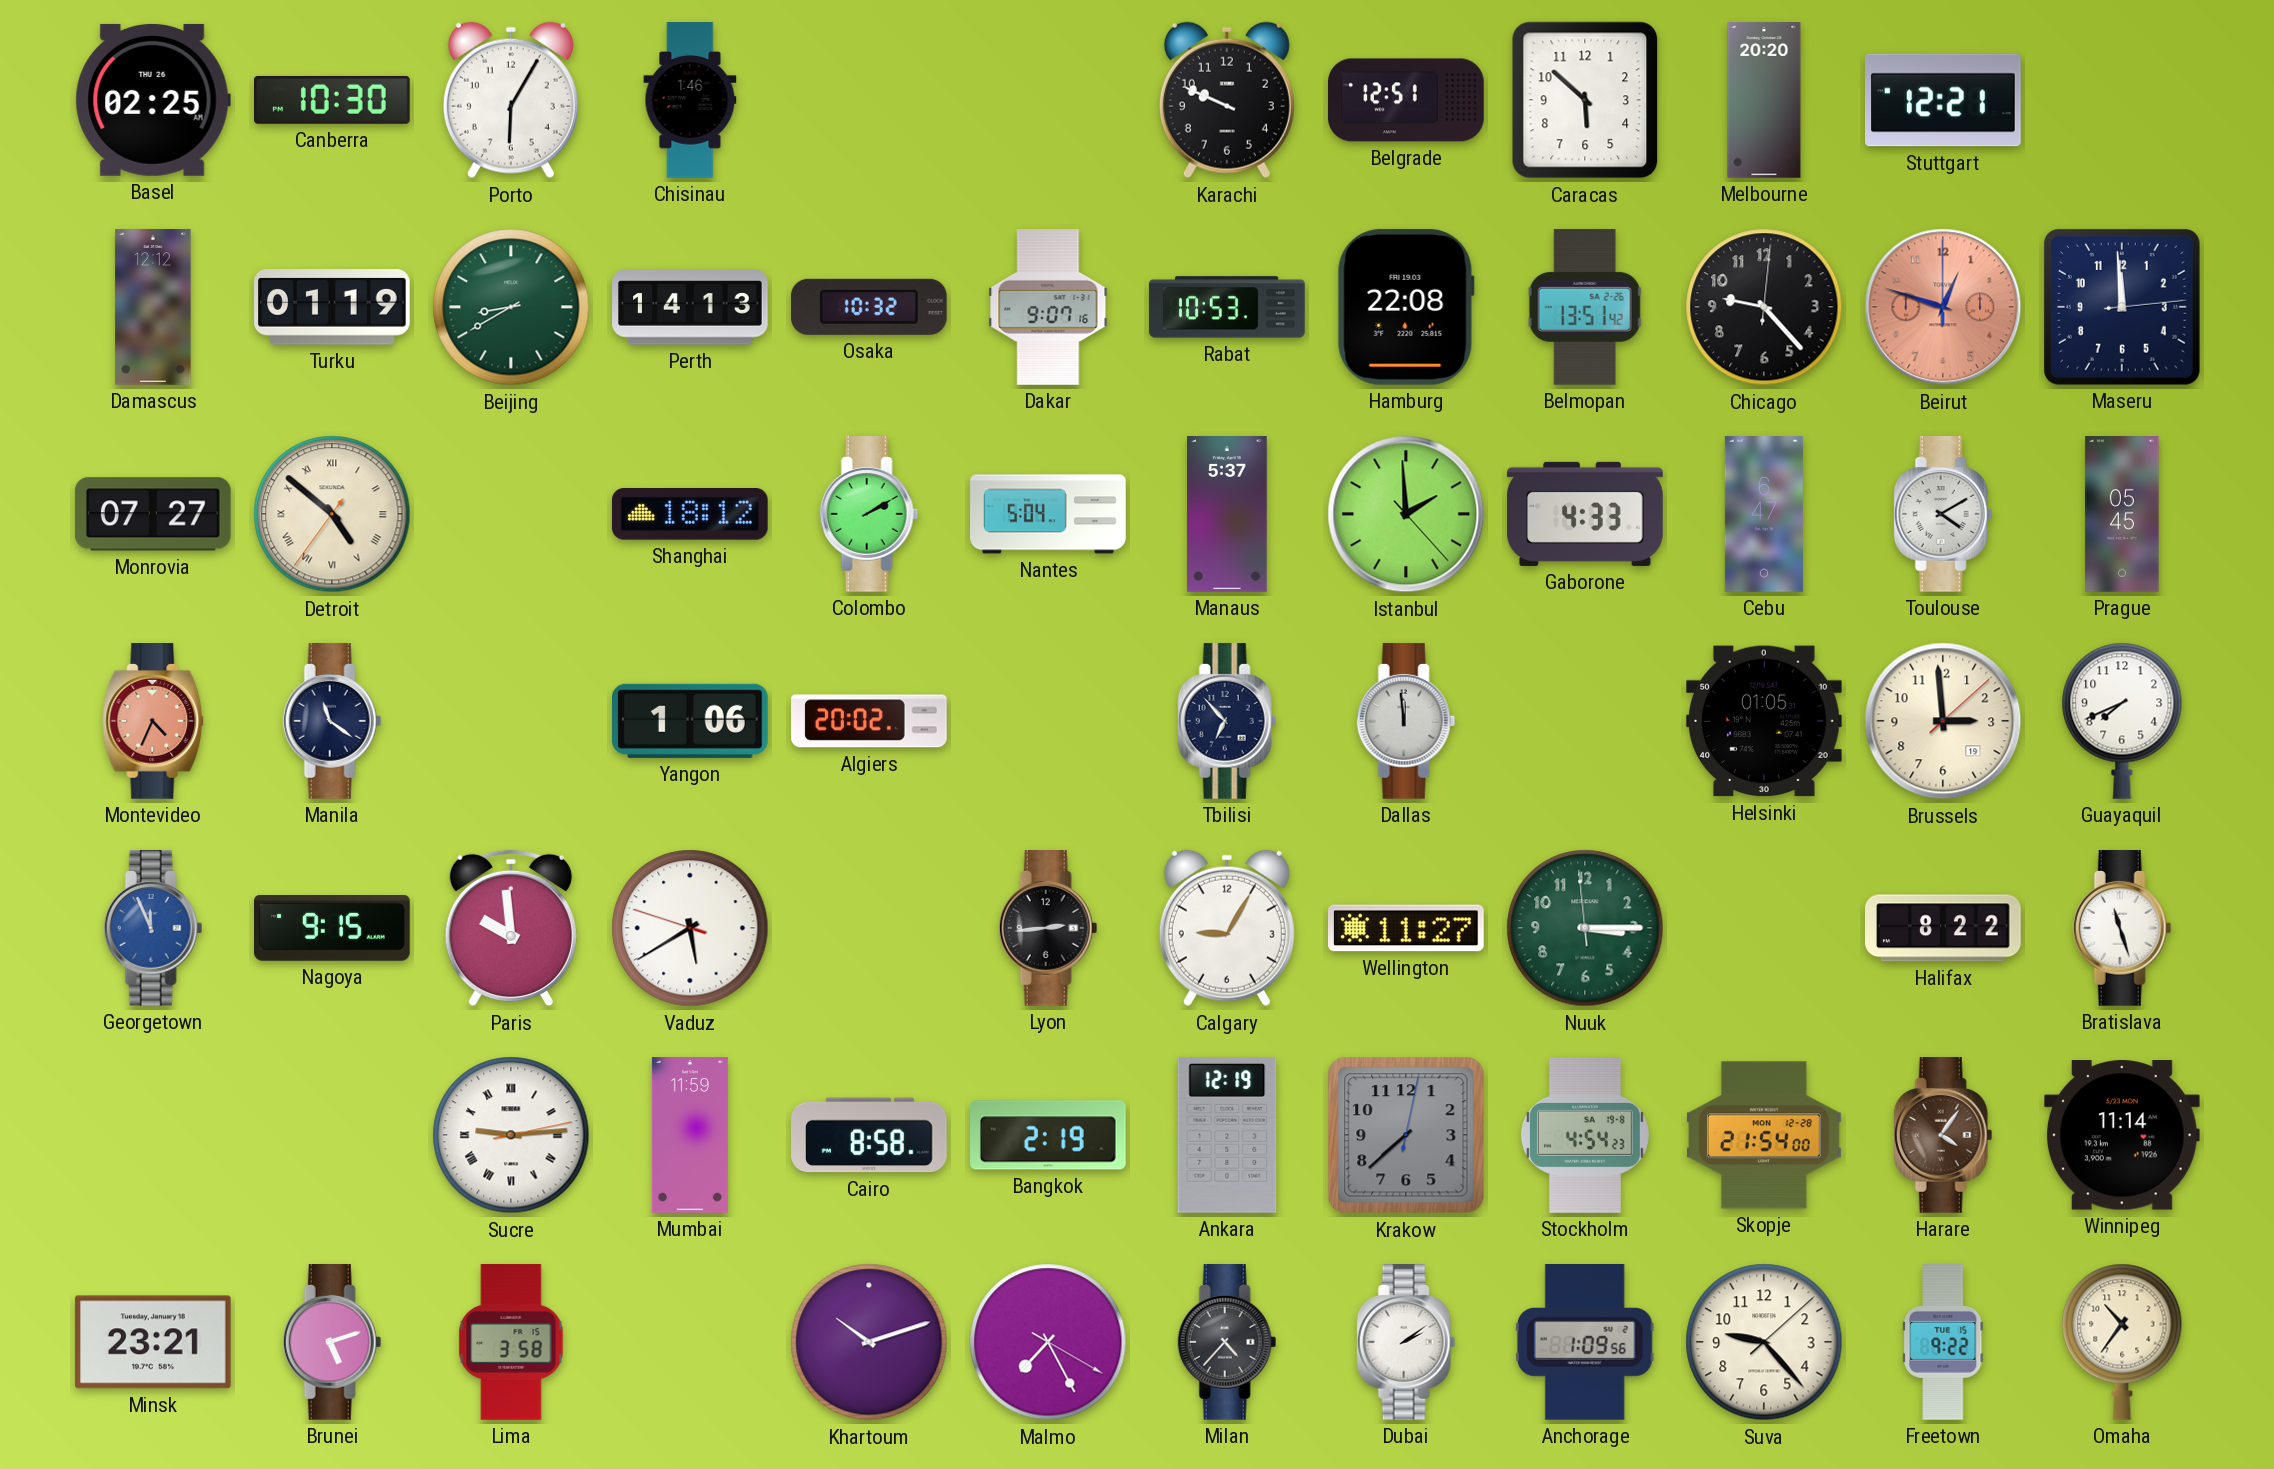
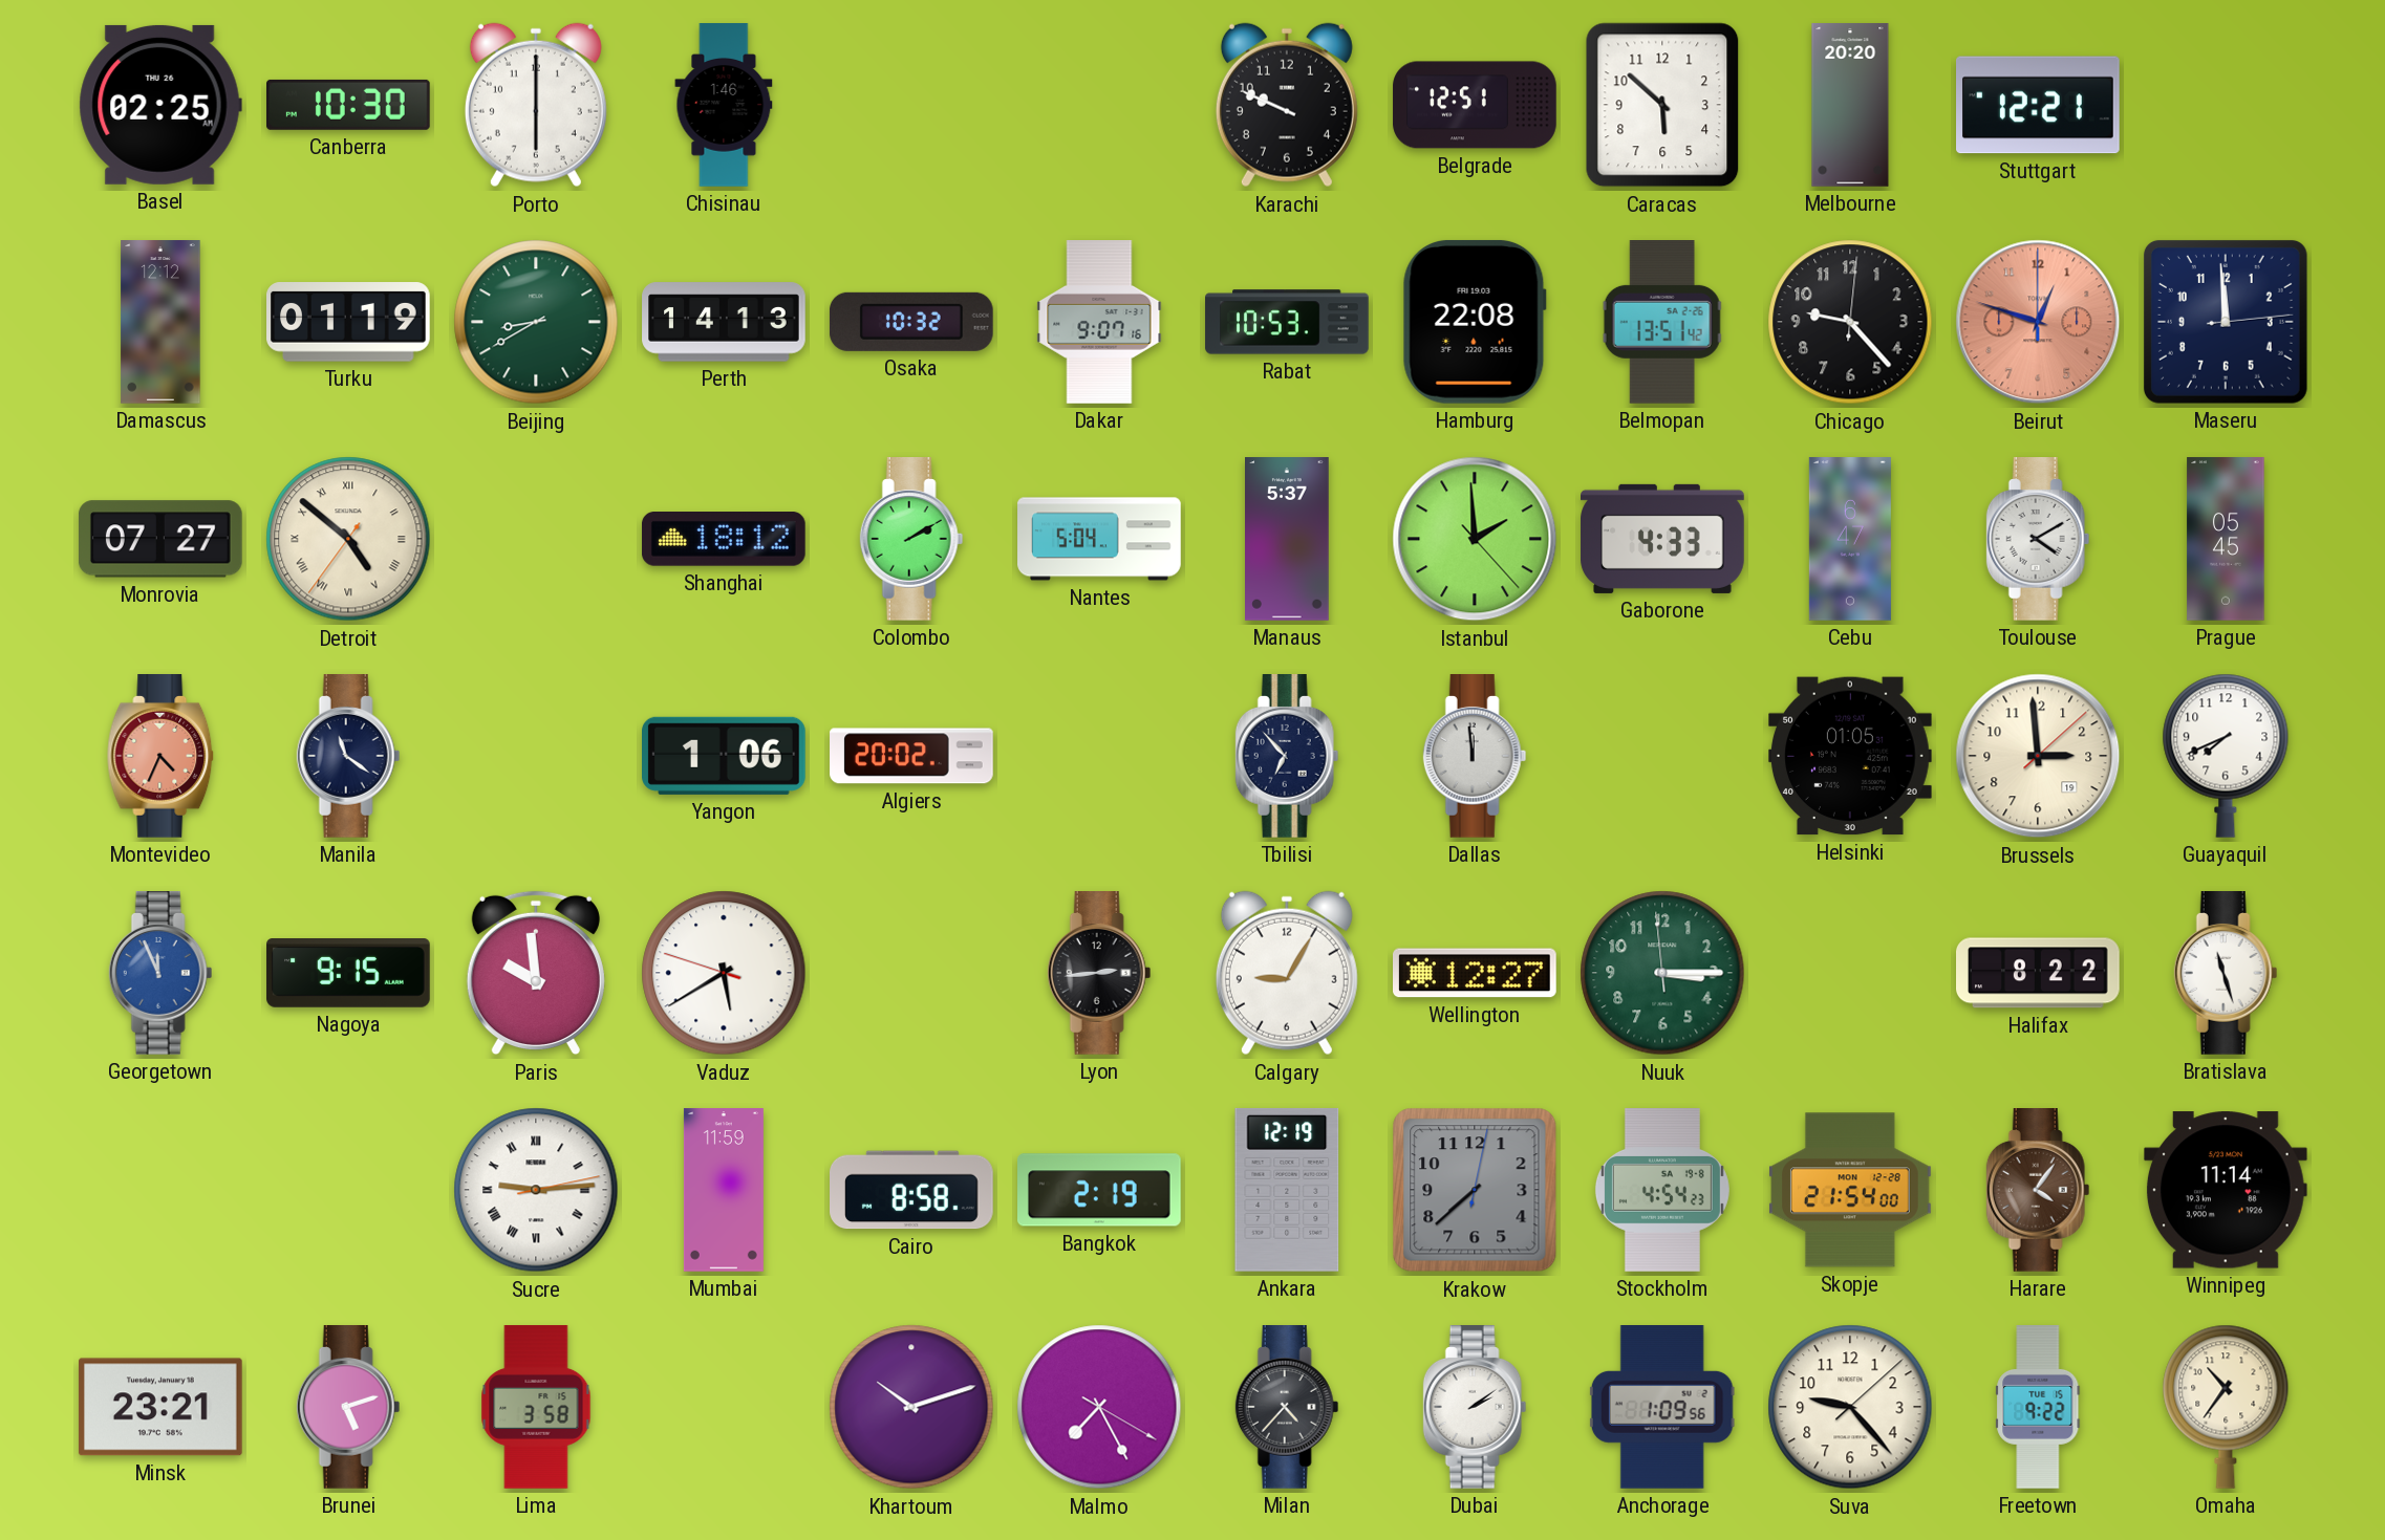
Porto: 6:05 -> 6:00 (536, 105)
Wellington: 11:27 -> 12:27 (1476, 973)
